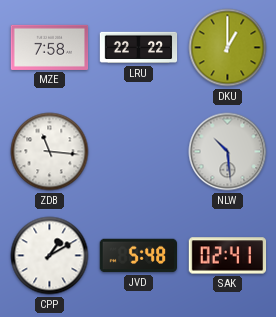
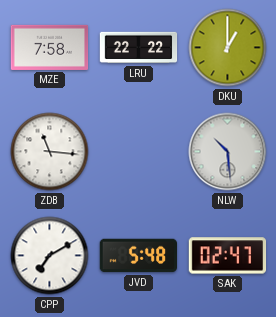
CPP: 1:10 -> 7:10 (50, 256)
SAK: 02:41 -> 02:47 (228, 256)
